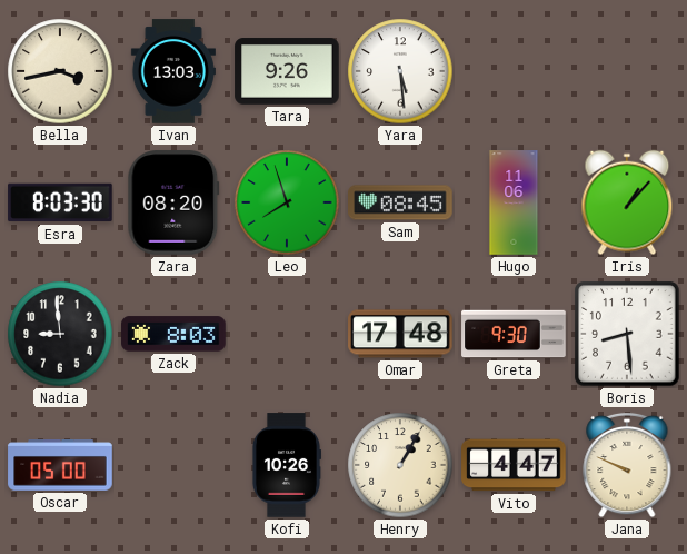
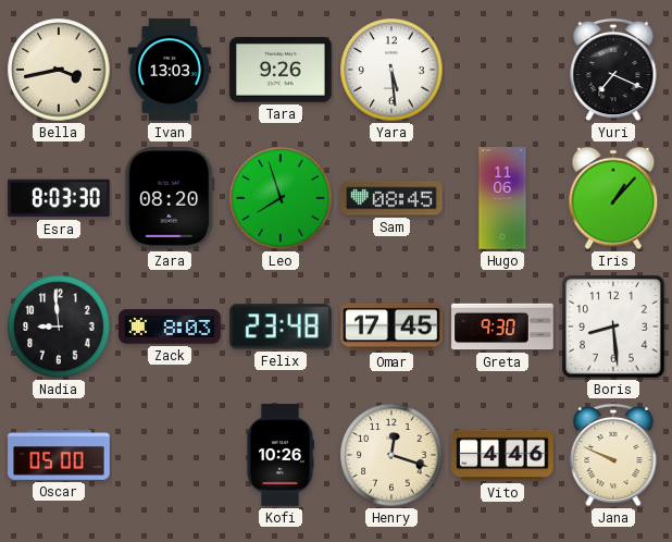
Yuri: none -> 7:19 (613, 70)
Felix: none -> 23:48 (282, 327)
Omar: 17:48 -> 17:45 (391, 327)
Henry: 1:05 -> 12:18 (391, 455)
Vito: 4:47 -> 4:46 (502, 455)
